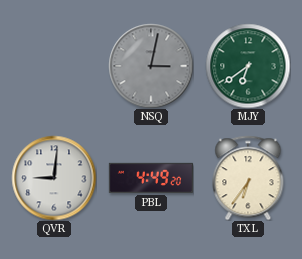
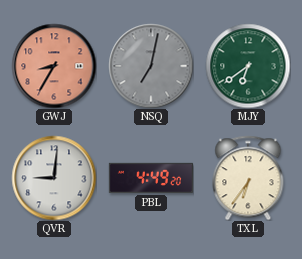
GWJ: none -> 8:35 (54, 66)
NSQ: 3:02 -> 7:02 (151, 66)
